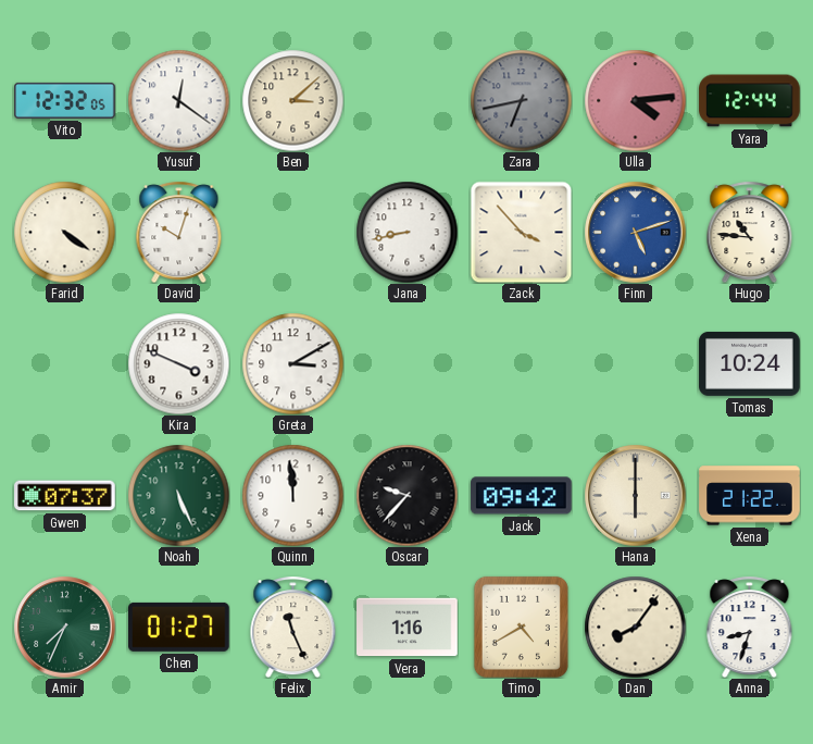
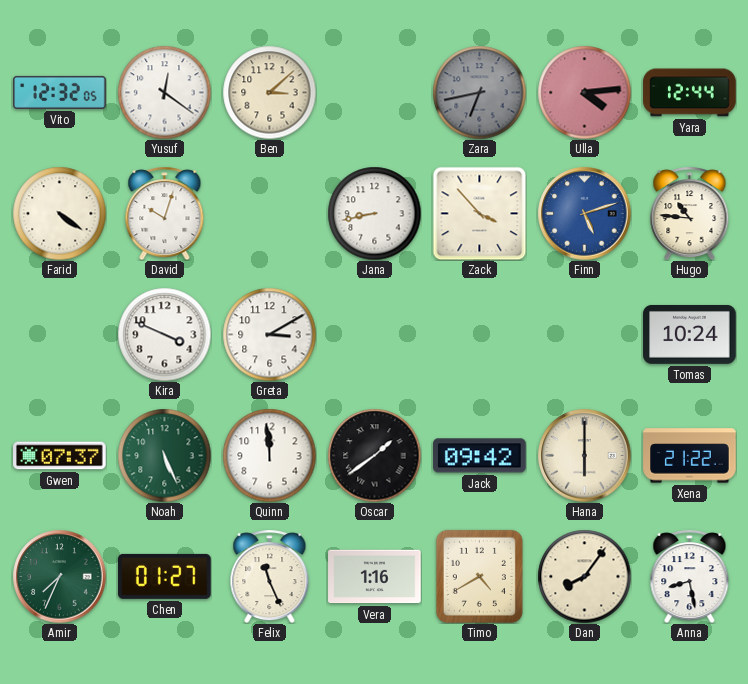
Oscar: 9:37 -> 1:39 (374, 455)
Anna: 8:33 -> 8:28 (690, 576)
